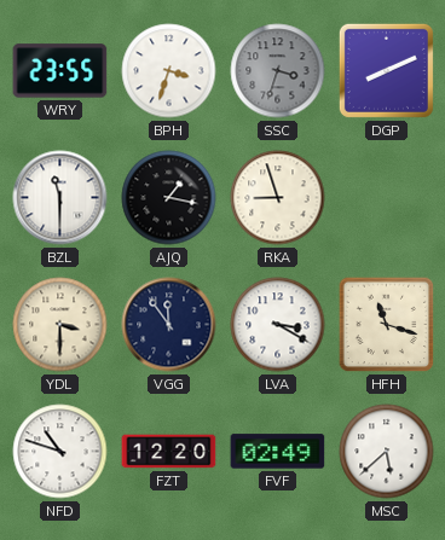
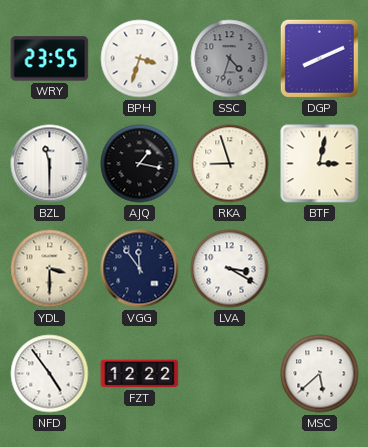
SSC: 3:33 -> 4:33 (230, 59)
BTF: none -> 3:02 (320, 164)
HFH: 11:18 -> none (387, 325)
NFD: 10:48 -> 4:54 (50, 374)
FZT: 12:20 -> 12:22 (140, 374)
FVF: 02:49 -> none (278, 452)
